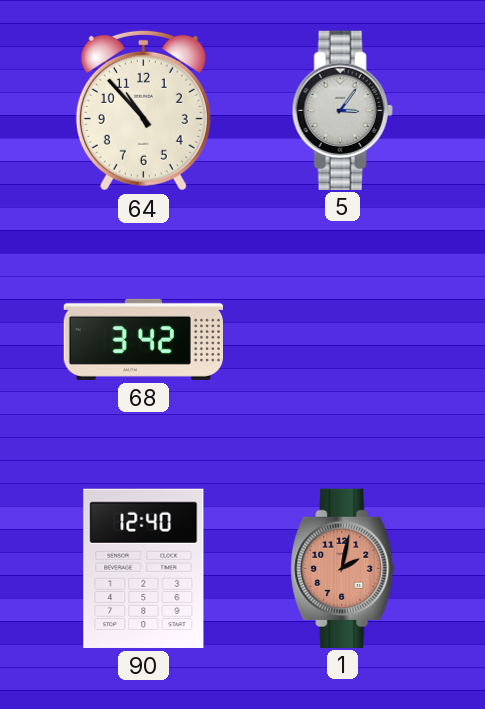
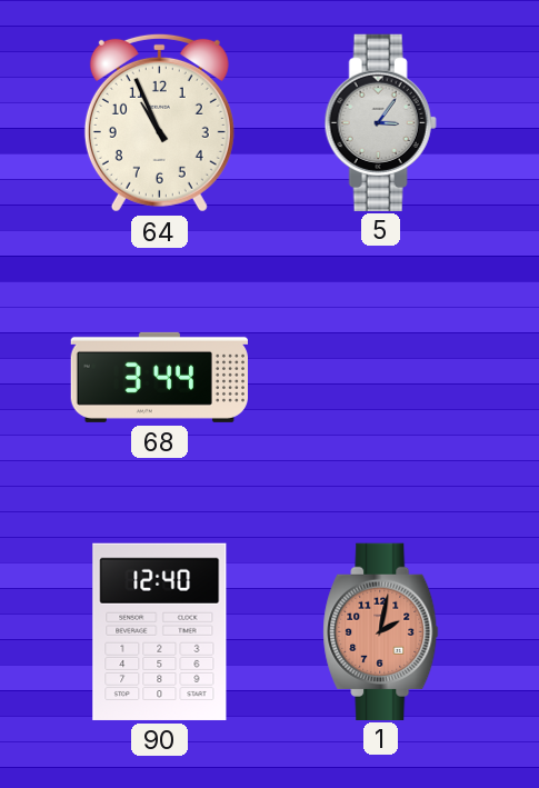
64: 10:53 -> 10:56 (159, 122)
68: 3:42 -> 3:44 (159, 377)
